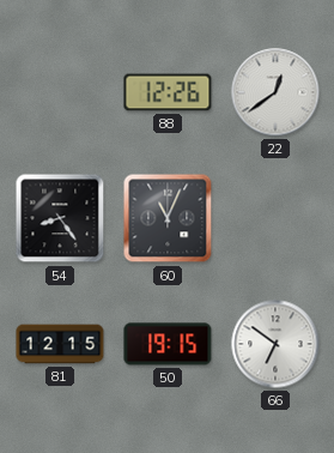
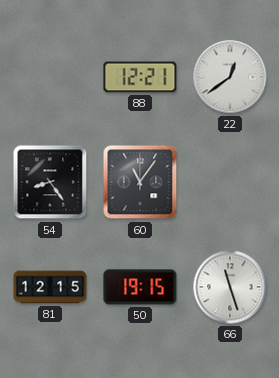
88: 12:26 -> 12:21 (140, 77)
60: 11:04 -> 11:06 (140, 182)
66: 6:51 -> 11:27 (230, 287)
